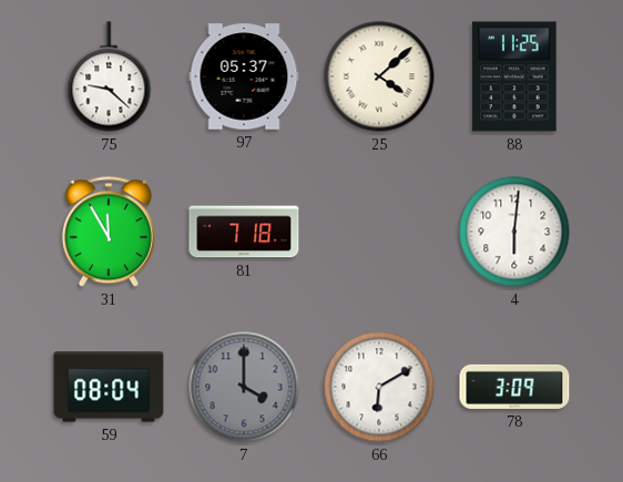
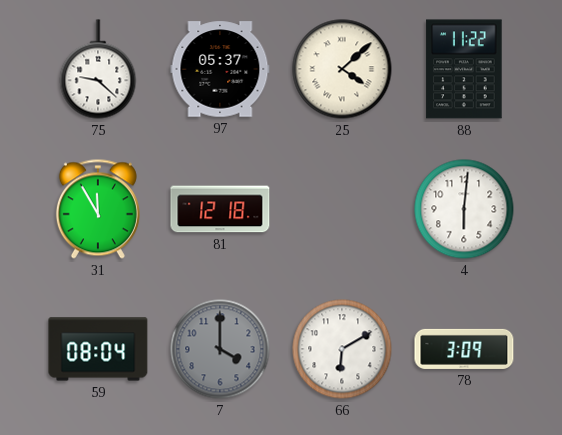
88: 11:25 -> 11:22 (464, 69)
81: 7:18 -> 12:18 (220, 209)
